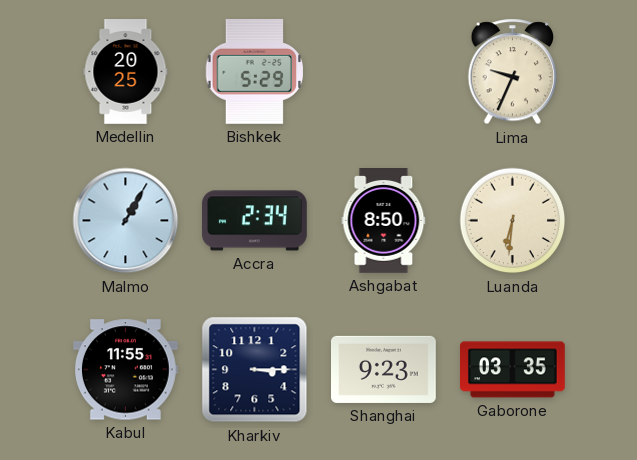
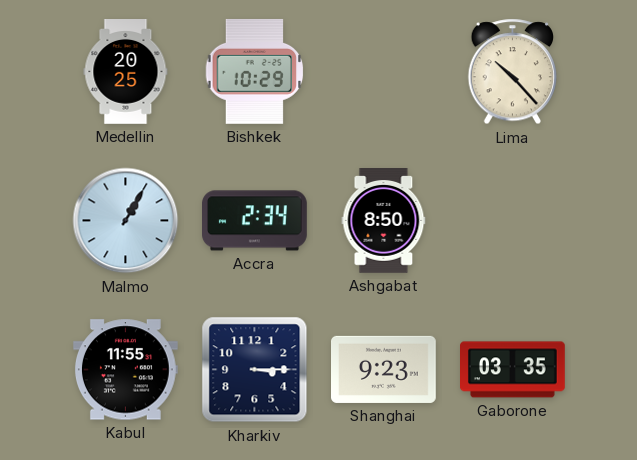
Bishkek: 5:29 -> 10:29 (255, 71)
Lima: 9:34 -> 10:23 (513, 72)
Luanda: 6:31 -> none (513, 221)
